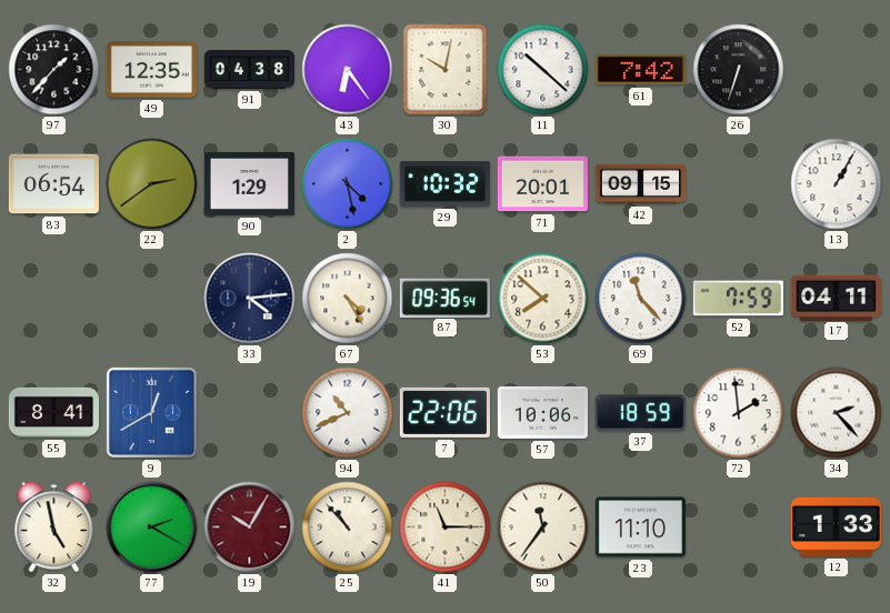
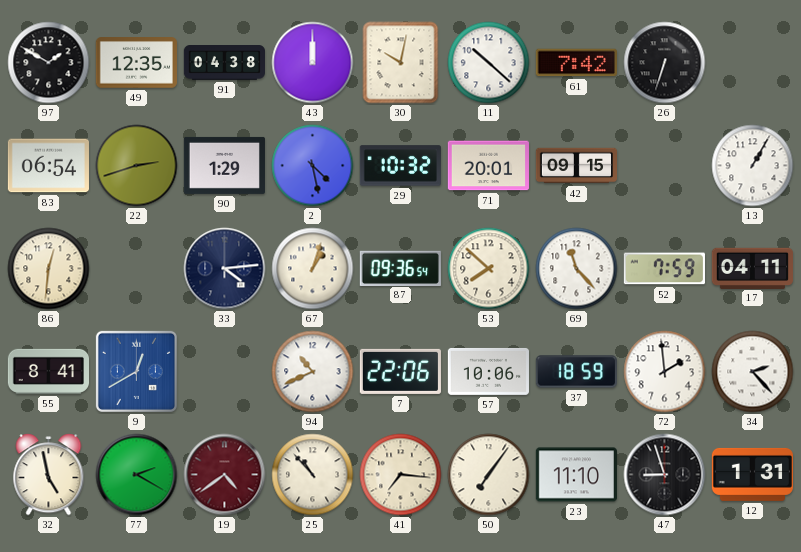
97: 1:37 -> 1:50 (49, 63)
43: 6:24 -> 12:00 (313, 63)
22: 2:39 -> 2:42 (137, 166)
86: none -> 12:31 (49, 269)
67: 4:25 -> 1:03 (313, 269)
19: 10:05 -> 4:39 (225, 475)
41: 11:15 -> 7:16 (401, 475)
50: 11:36 -> 7:06 (489, 475)
47: none -> 8:57 (665, 475)
12: 1:33 -> 1:31 (752, 474)
